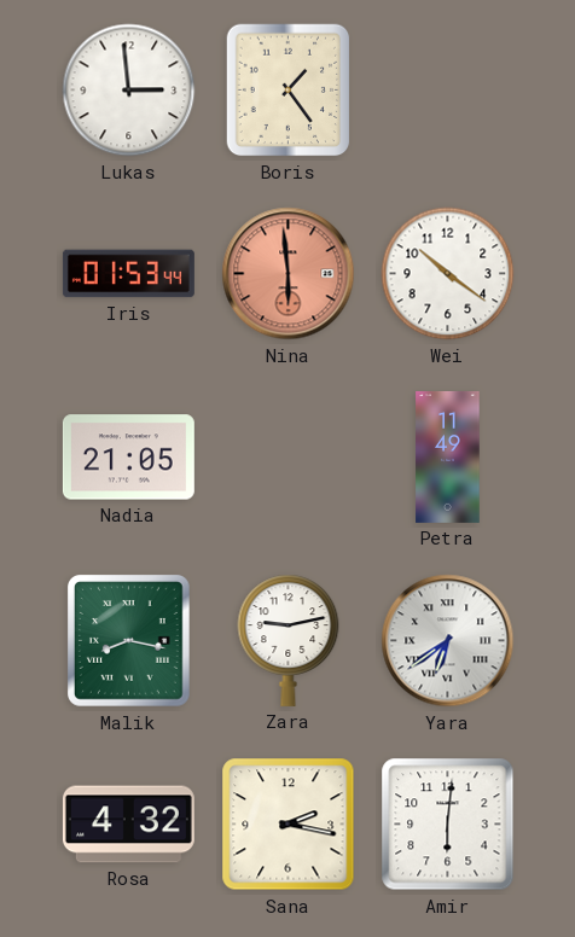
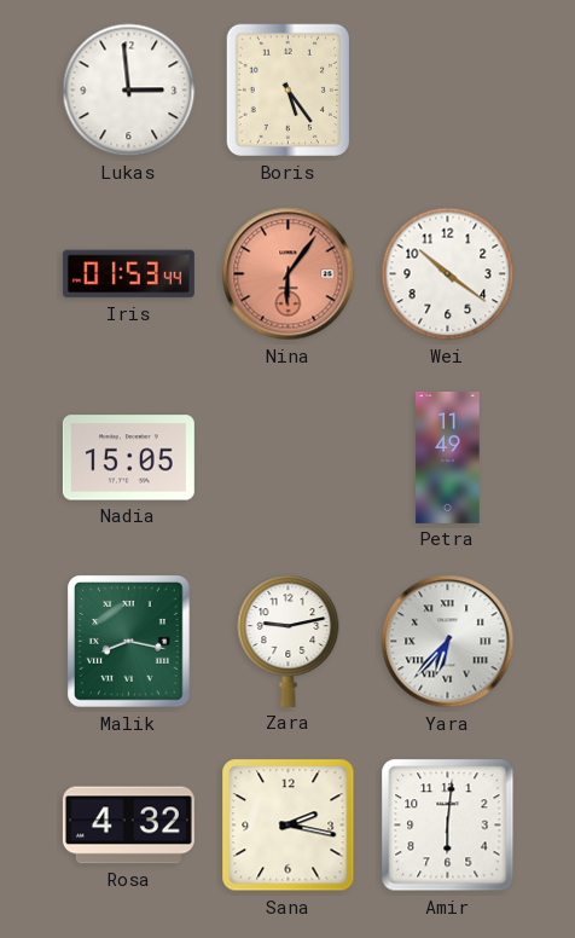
Boris: 1:24 -> 5:24 (289, 91)
Nina: 5:59 -> 6:06 (289, 274)
Nadia: 21:05 -> 15:05 (128, 458)
Yara: 6:39 -> 6:37 (448, 642)
